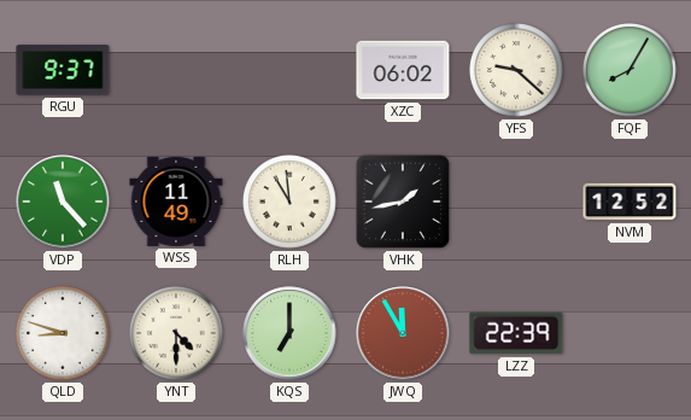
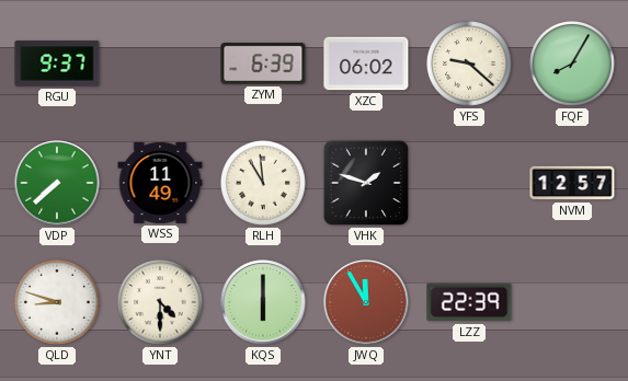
ZYM: none -> 6:39 (263, 65)
VDP: 11:23 -> 7:38 (57, 183)
VHK: 1:43 -> 1:48 (366, 183)
NVM: 12:52 -> 12:57 (572, 183)
KQS: 7:00 -> 6:00 (263, 302)
